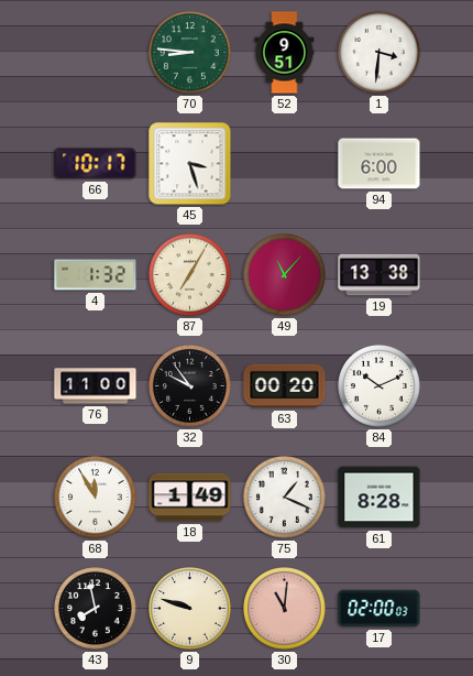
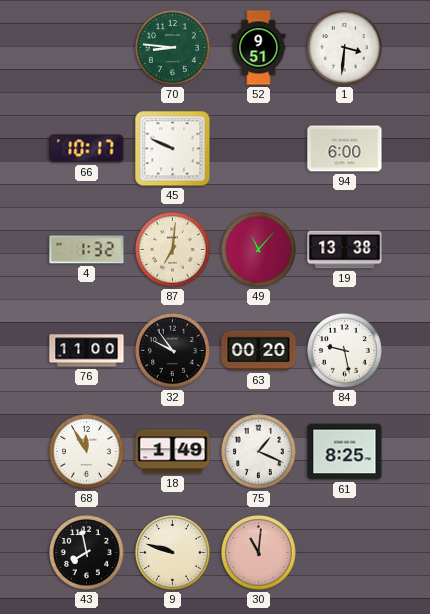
45: 3:27 -> 9:49 (173, 149)
87: 7:05 -> 7:01 (173, 250)
84: 10:11 -> 9:28 (345, 351)
61: 8:28 -> 8:25 (345, 452)
17: 02:00 -> none (380, 609)
